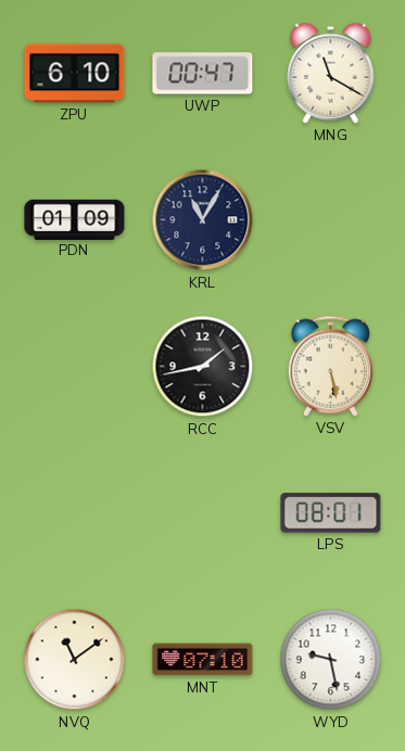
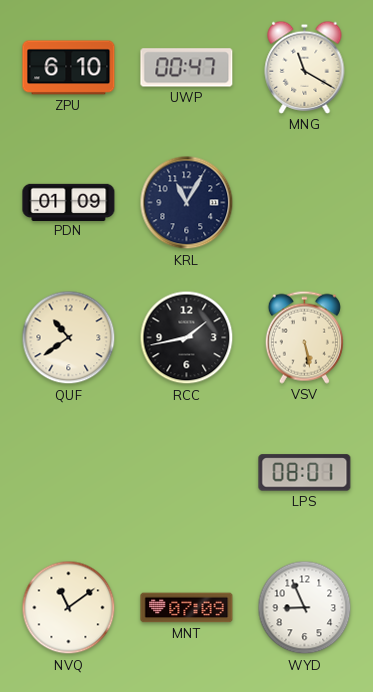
QUF: none -> 10:39 (69, 338)
MNT: 07:10 -> 07:09 (187, 608)
WYD: 9:28 -> 8:56 (305, 608)
